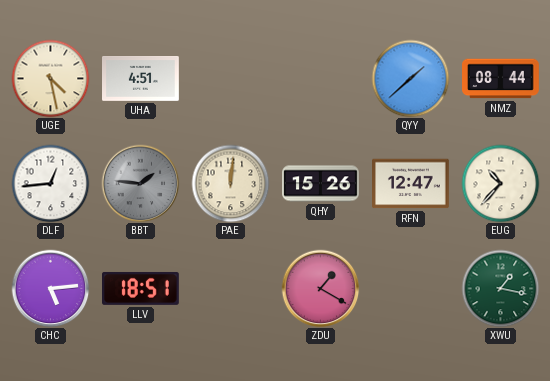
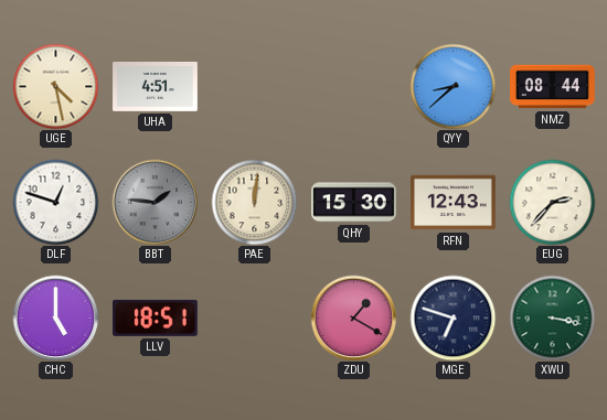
QYY: 1:38 -> 8:38 (452, 86)
DLF: 12:44 -> 12:48 (55, 202)
QHY: 15:26 -> 15:30 (354, 203)
RFN: 12:47 -> 12:43 (454, 203)
EUG: 10:37 -> 2:37 (552, 202)
CHC: 5:14 -> 5:00 (55, 317)
MGE: none -> 6:48 (452, 317)
XWU: 1:17 -> 3:17 (552, 317)
